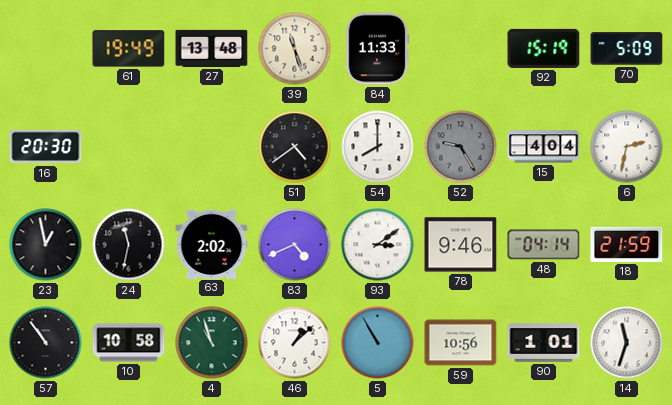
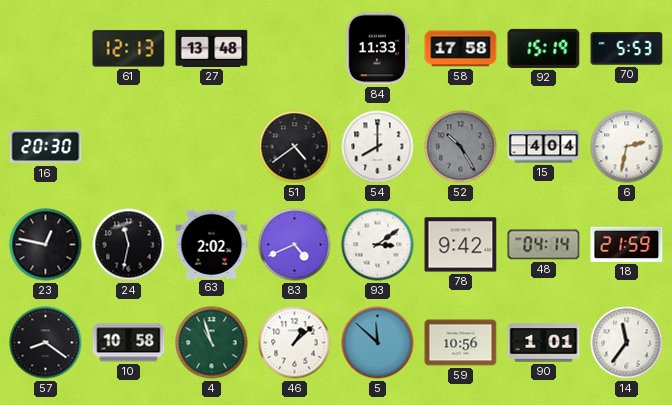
61: 19:49 -> 12:13 (129, 49)
39: 11:27 -> none (295, 49)
58: none -> 17:58 (461, 49)
70: 5:09 -> 5:53 (627, 49)
52: 9:25 -> 10:25 (461, 147)
23: 12:58 -> 12:47 (46, 245)
78: 9:46 -> 9:42 (461, 245)
57: 10:54 -> 8:21 (46, 343)
5: 10:55 -> 11:52 (378, 343)
14: 11:33 -> 11:36 (627, 343)
